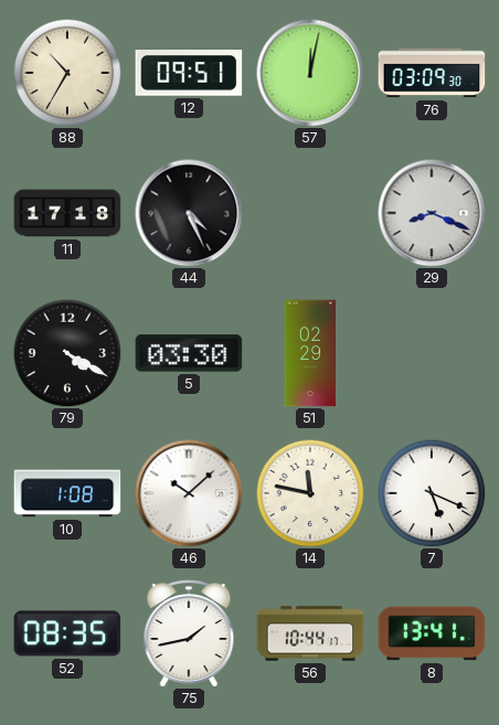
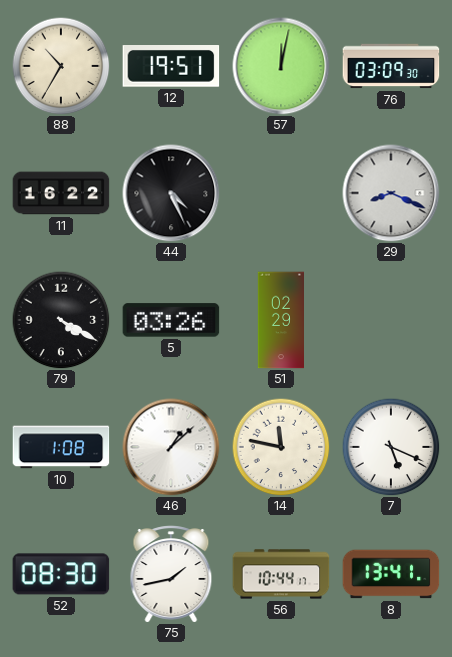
12: 09:51 -> 19:51 (171, 67)
11: 17:18 -> 16:22 (61, 193)
5: 03:30 -> 03:26 (171, 320)
46: 10:08 -> 1:08 (171, 447)
52: 08:35 -> 08:30 (61, 574)
